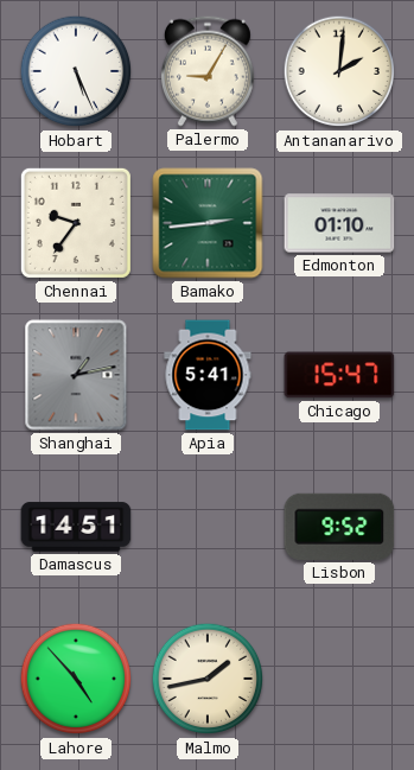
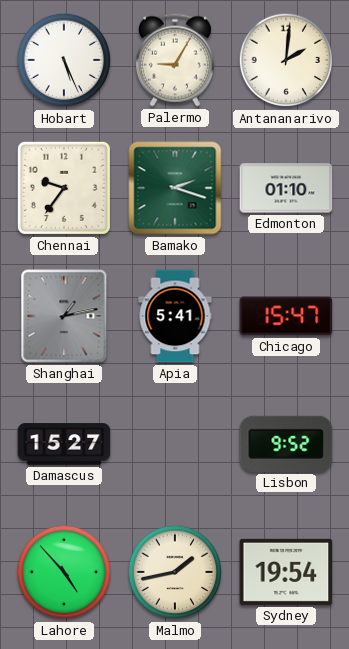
Bamako: 2:44 -> 2:18 (175, 188)
Damascus: 14:51 -> 15:27 (64, 444)
Sydney: none -> 19:54 (286, 572)
